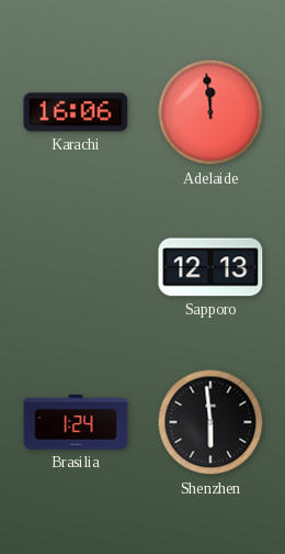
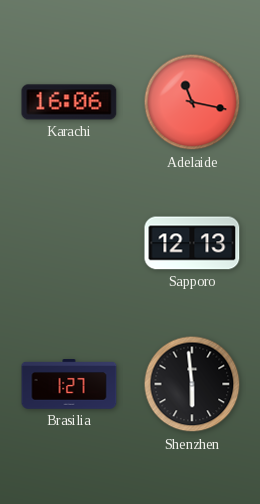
Adelaide: 11:59 -> 11:17 (192, 102)
Brasilia: 1:24 -> 1:27 (69, 384)
